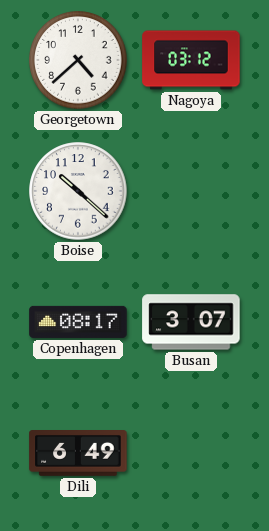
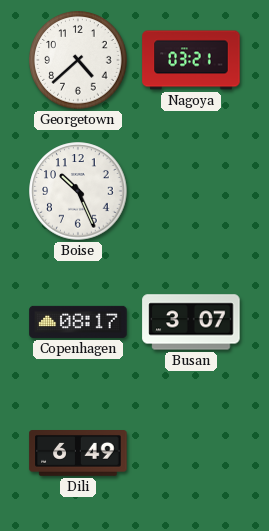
Nagoya: 03:12 -> 03:21 (191, 60)
Boise: 10:22 -> 10:26 (78, 191)
